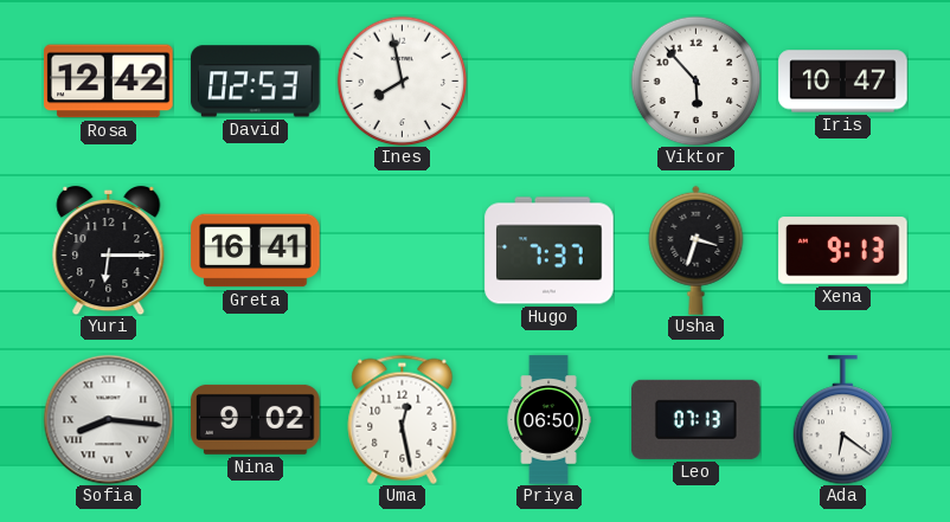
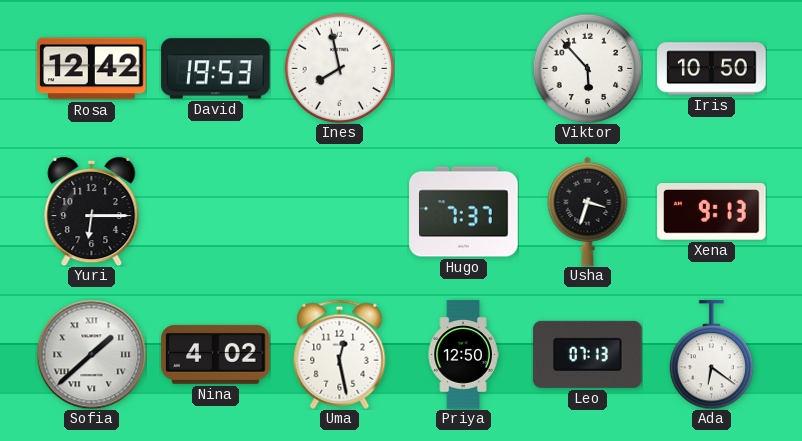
David: 02:53 -> 19:53 (216, 69)
Iris: 10:47 -> 10:50 (712, 69)
Greta: 16:41 -> none (256, 251)
Sofia: 8:16 -> 1:38 (91, 354)
Nina: 9:02 -> 4:02 (216, 354)
Priya: 06:50 -> 12:50 (463, 355)
